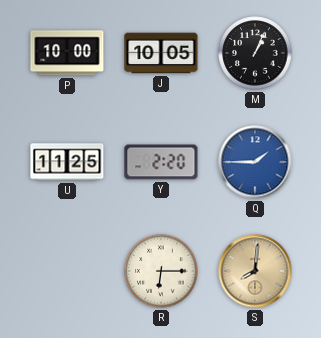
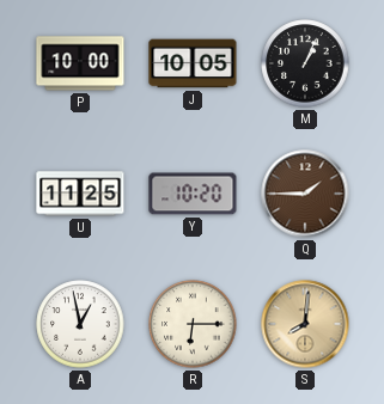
Y: 2:20 -> 10:20 (193, 194)
Q dial: blue -> brown (305, 194)
A: none -> 12:58 (80, 324)
